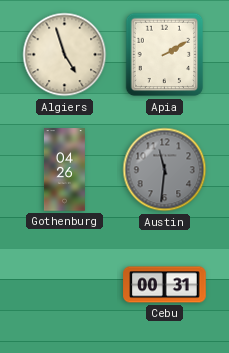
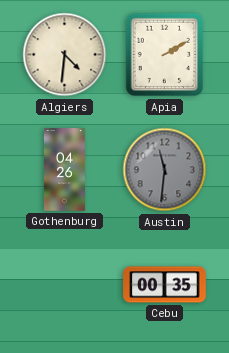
Algiers: 4:57 -> 4:31 (65, 55)
Cebu: 00:31 -> 00:35 (165, 285)
